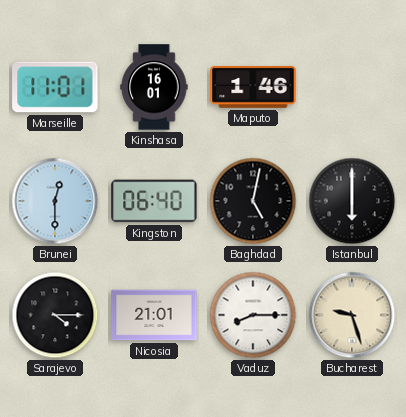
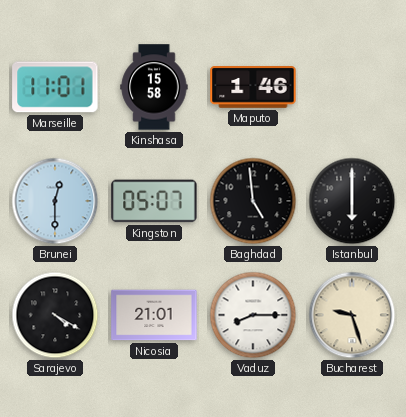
Kinshasa: 16:01 -> 15:58 (154, 87)
Kingston: 06:40 -> 05:07 (154, 201)
Baghdad: 5:02 -> 4:59 (253, 201)
Sarajevo: 4:15 -> 4:20 (55, 315)
